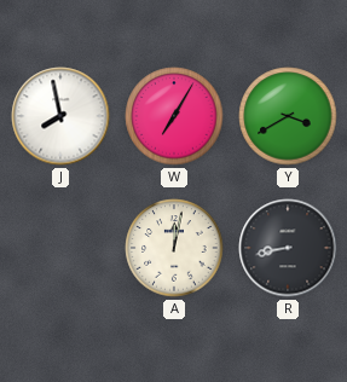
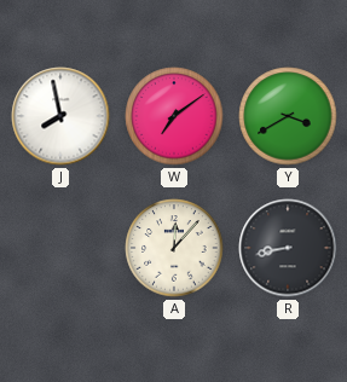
W: 7:05 -> 7:09 (174, 116)
A: 12:02 -> 12:07 (174, 248)
